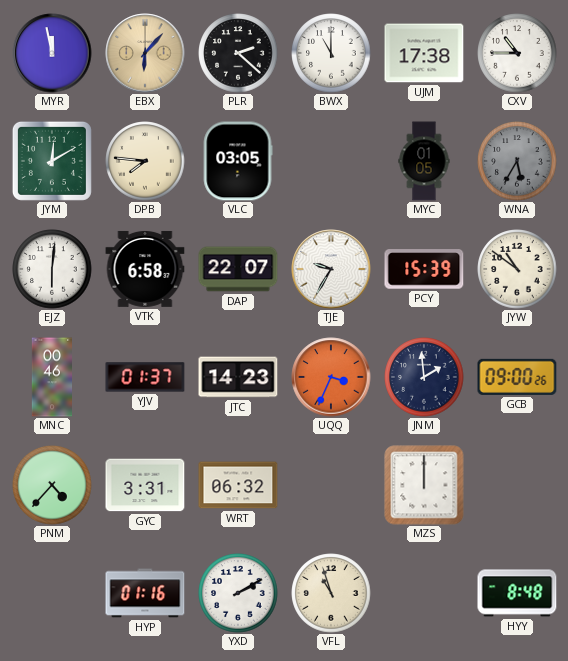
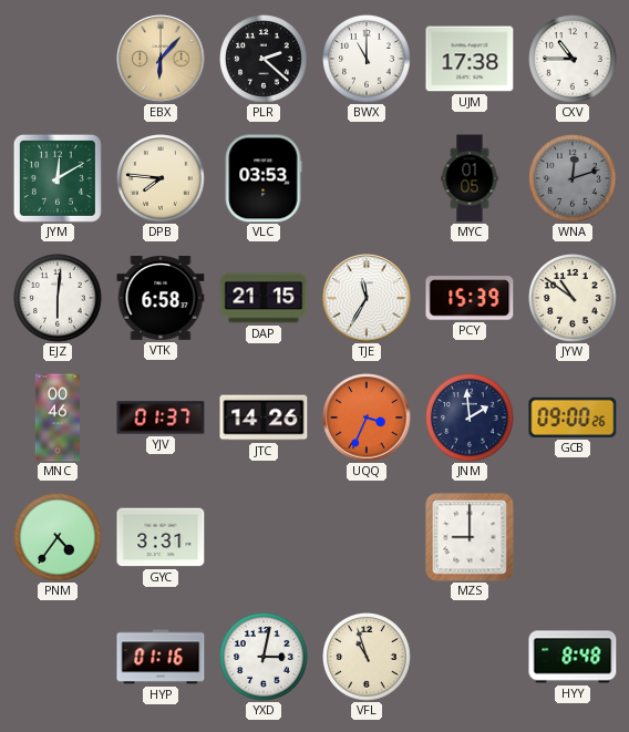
MYR: 11:58 -> none (52, 53)
VLC: 03:05 -> 03:53 (264, 178)
WNA: 5:35 -> 12:12 (573, 178)
DAP: 22:07 -> 21:15 (264, 298)
TJE: 9:35 -> 11:35 (367, 298)
JTC: 14:23 -> 14:26 (264, 417)
PNM: 4:37 -> 4:36 (58, 537)
WRT: 06:32 -> none (238, 485)
MZS: 12:00 -> 9:00 (470, 537)
YXD: 2:10 -> 3:02 (264, 657)
